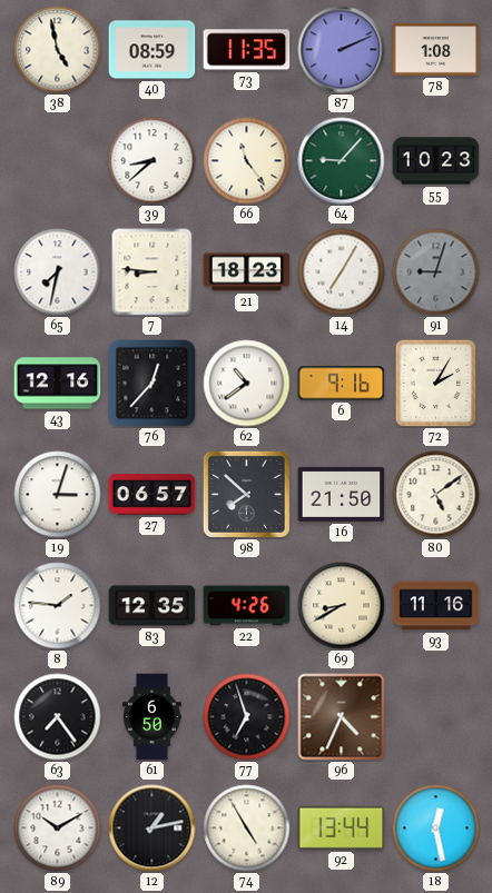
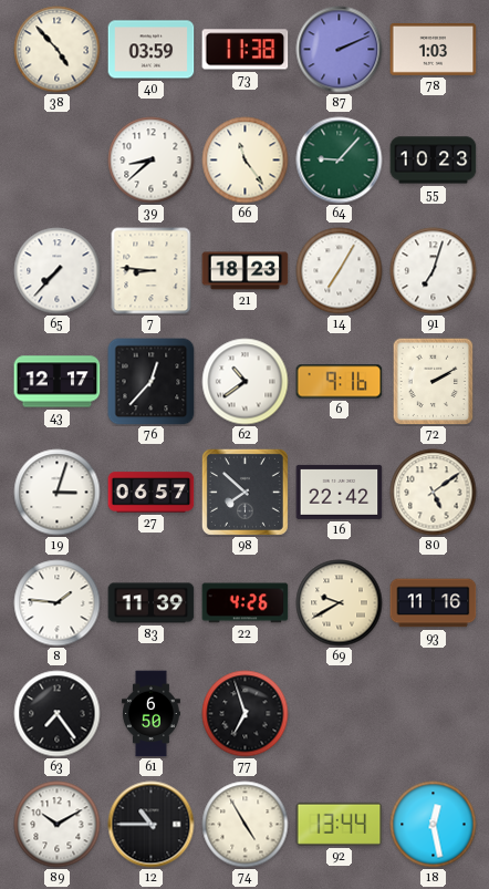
38: 4:58 -> 4:53 (58, 50)
40: 08:59 -> 03:59 (152, 50)
73: 11:35 -> 11:38 (246, 50)
78: 1:08 -> 1:03 (434, 49)
65: 7:32 -> 7:37 (58, 271)
91: 9:03 -> 7:03 (434, 271)
91 dial: grey -> white (434, 271)
43: 12:16 -> 12:17 (58, 382)
72: 2:05 -> 2:10 (434, 381)
16: 21:50 -> 22:42 (340, 492)
83: 12:35 -> 11:39 (152, 603)
69: 8:40 -> 9:40 (340, 603)
96: 4:34 -> none (342, 717)
12: 1:13 -> 10:45 (152, 825)
